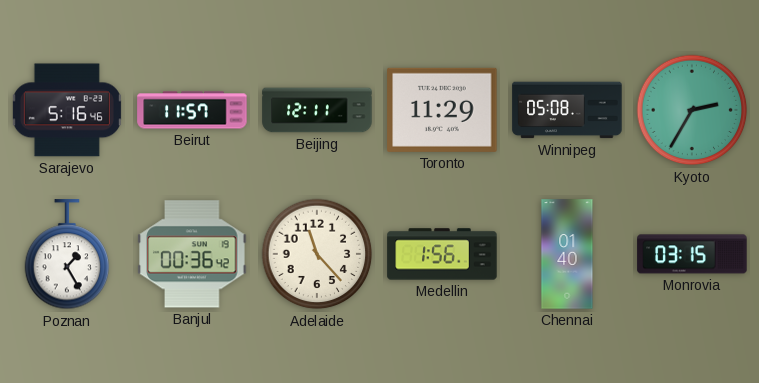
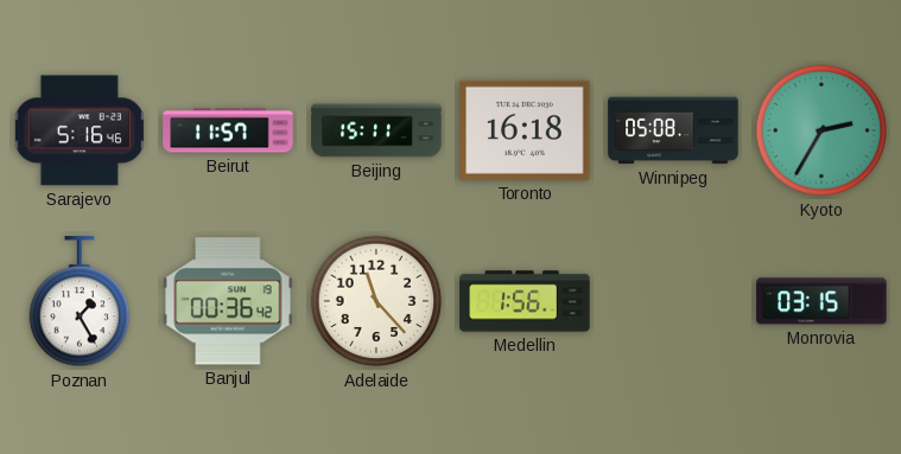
Beijing: 12:11 -> 15:11 (376, 130)
Toronto: 11:29 -> 16:18 (525, 130)
Chennai: 01:40 -> none (567, 254)
